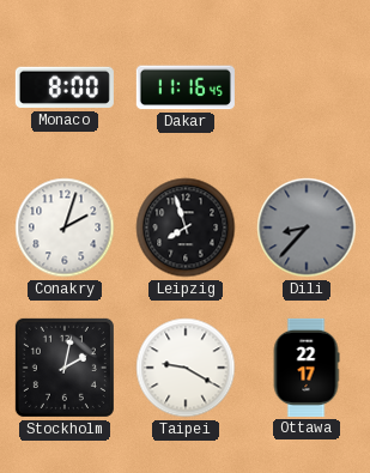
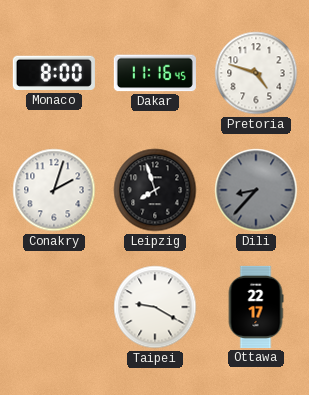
Pretoria: none -> 4:48 (256, 73)
Stockholm: 2:02 -> none (65, 368)
